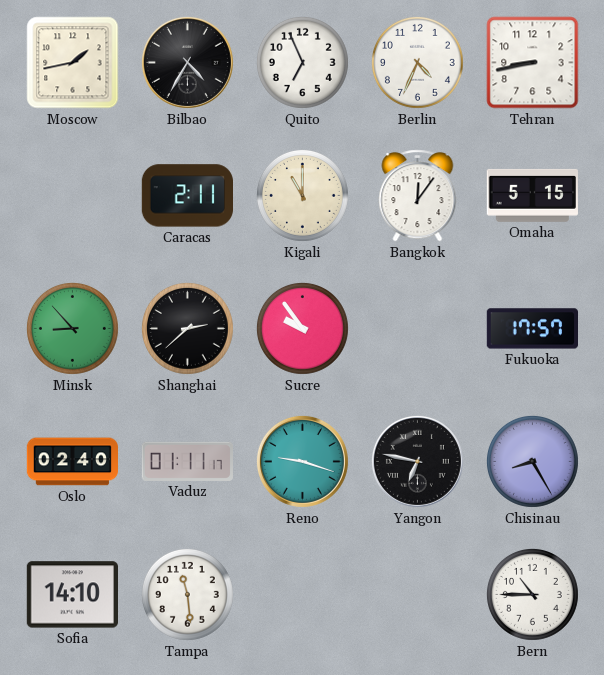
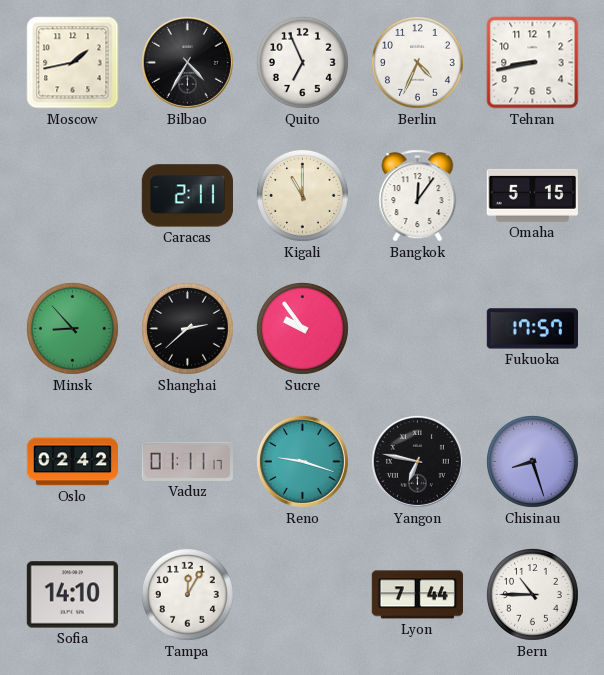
Oslo: 02:40 -> 02:42 (72, 462)
Chisinau: 8:25 -> 8:27 (532, 461)
Tampa: 11:29 -> 12:05 (187, 594)
Lyon: none -> 7:44 (417, 595)
